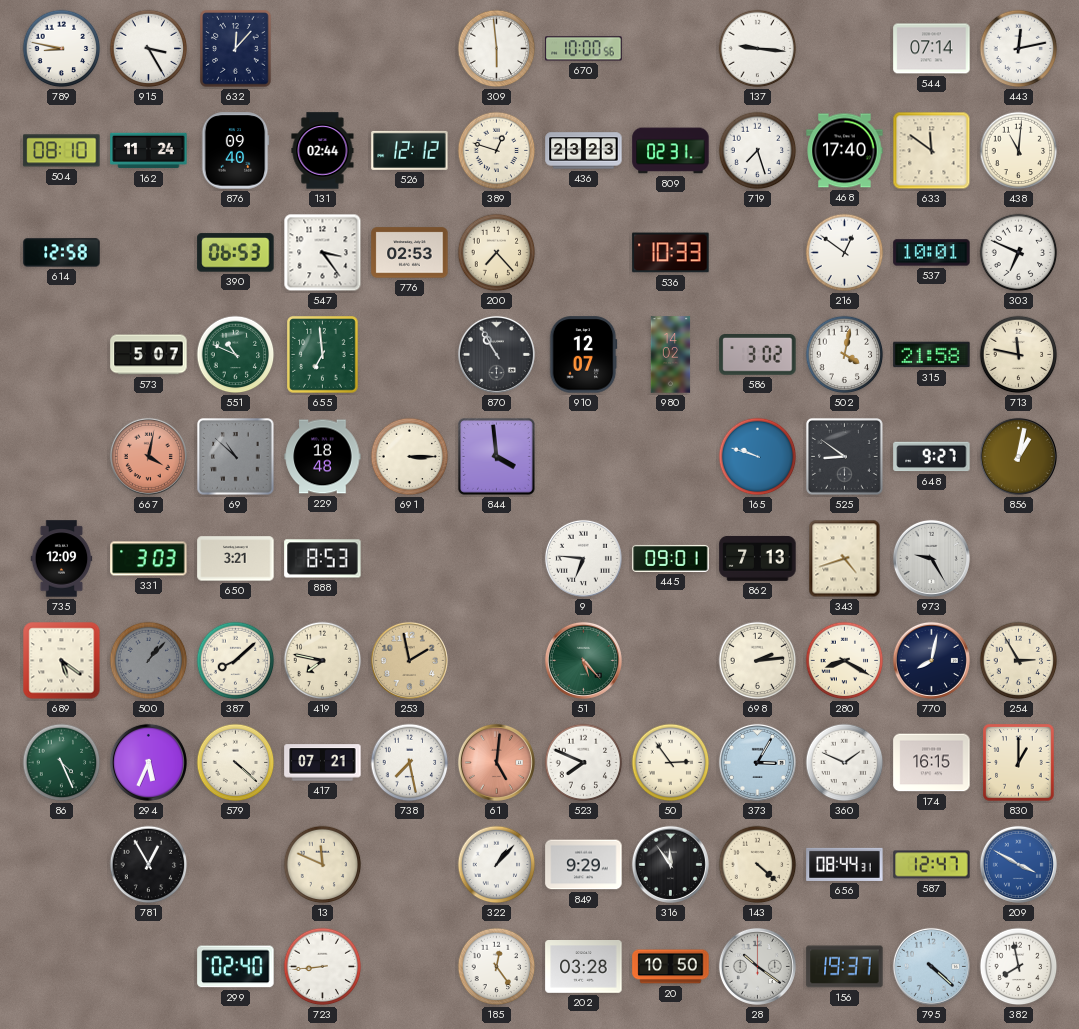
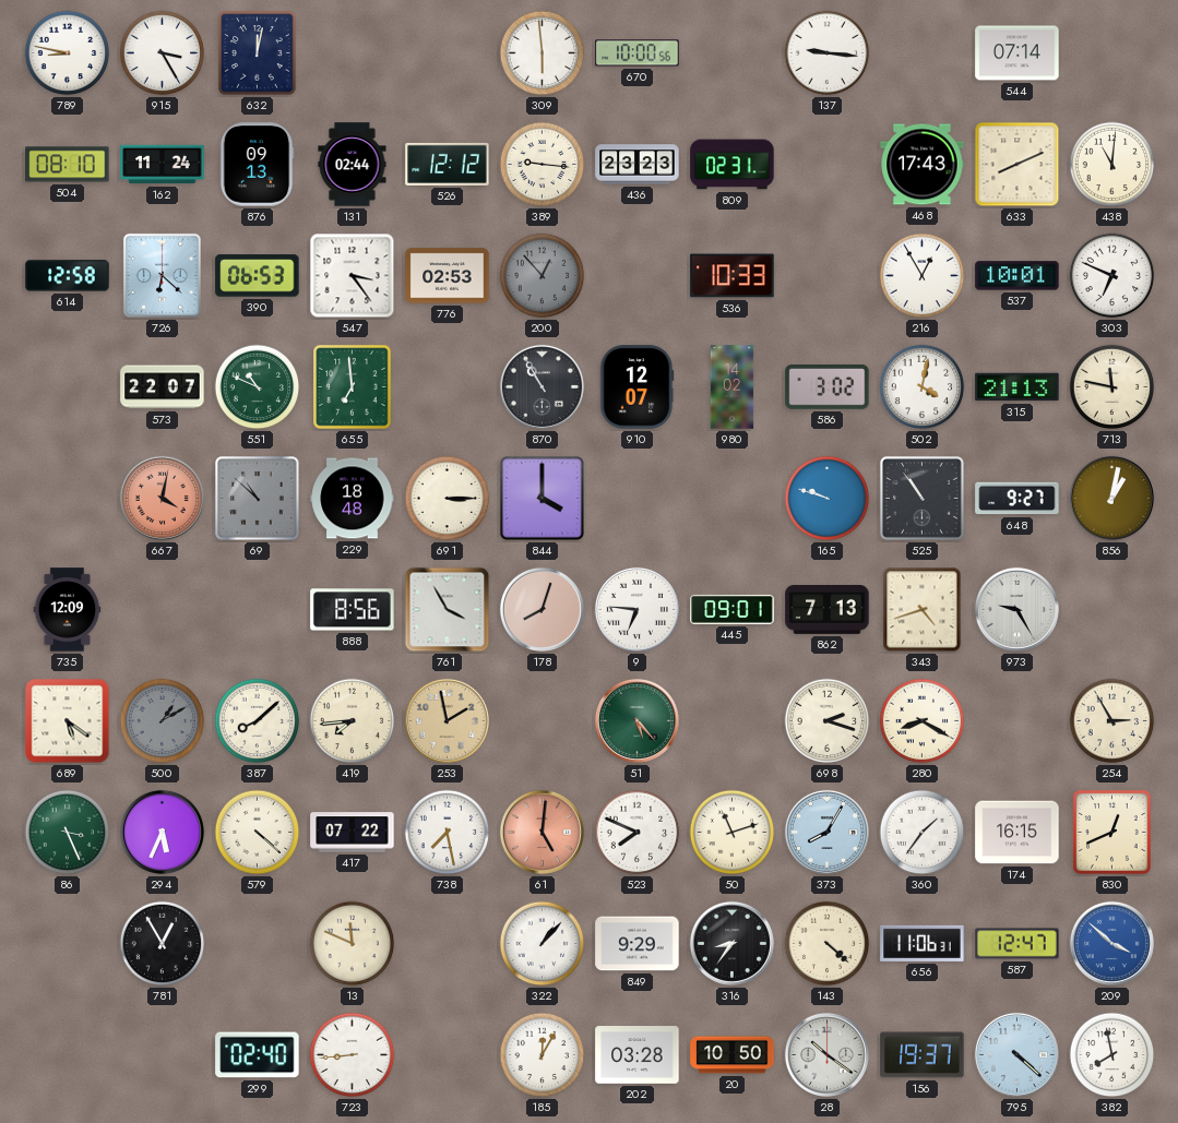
632: 12:07 -> 12:02 (258, 53)
443: 12:13 -> none (1019, 49)
876: 09:40 -> 09:13 (257, 165)
389: 12:48 -> 9:16 (543, 165)
719: 7:27 -> none (758, 151)
468: 17:40 -> 17:43 (923, 165)
633: 11:51 -> 8:11 (1018, 165)
726: none -> 6:22 (162, 275)
200: 7:23 -> 12:53 (543, 276)
200 dial: cream -> grey (543, 276)
216: 12:51 -> 12:55 (923, 276)
573: 5:07 -> 22:07 (163, 387)
315: 21:58 -> 21:13 (1018, 387)
844: 3:59 -> 4:00 (542, 498)
525: 8:51 -> 10:54 (921, 498)
331: 3:03 -> none (149, 559)
650: 3:21 -> none (236, 559)
888: 8:53 -> 8:56 (353, 610)
761: none -> 3:55 (448, 610)
178: none -> 8:03 (542, 609)
500: 1:07 -> 1:10 (163, 721)
419: 7:47 -> 7:44 (353, 721)
698: 2:14 -> 2:18 (828, 721)
770: 8:02 -> none (931, 660)
86: 4:26 -> 3:26 (68, 833)
417: 07:21 -> 07:22 (353, 833)
50: 2:54 -> 11:12 (733, 833)
373: 3:05 -> 8:05 (826, 832)
360: 1:49 -> 1:36 (923, 833)
830: 1:00 -> 12:41 (1112, 833)
316: 11:54 -> 8:36 (731, 943)
656: 08:44 -> 11:06 (923, 943)
209: 3:50 -> 3:52 (1111, 943)
185: 12:24 -> 12:05 (543, 1055)
